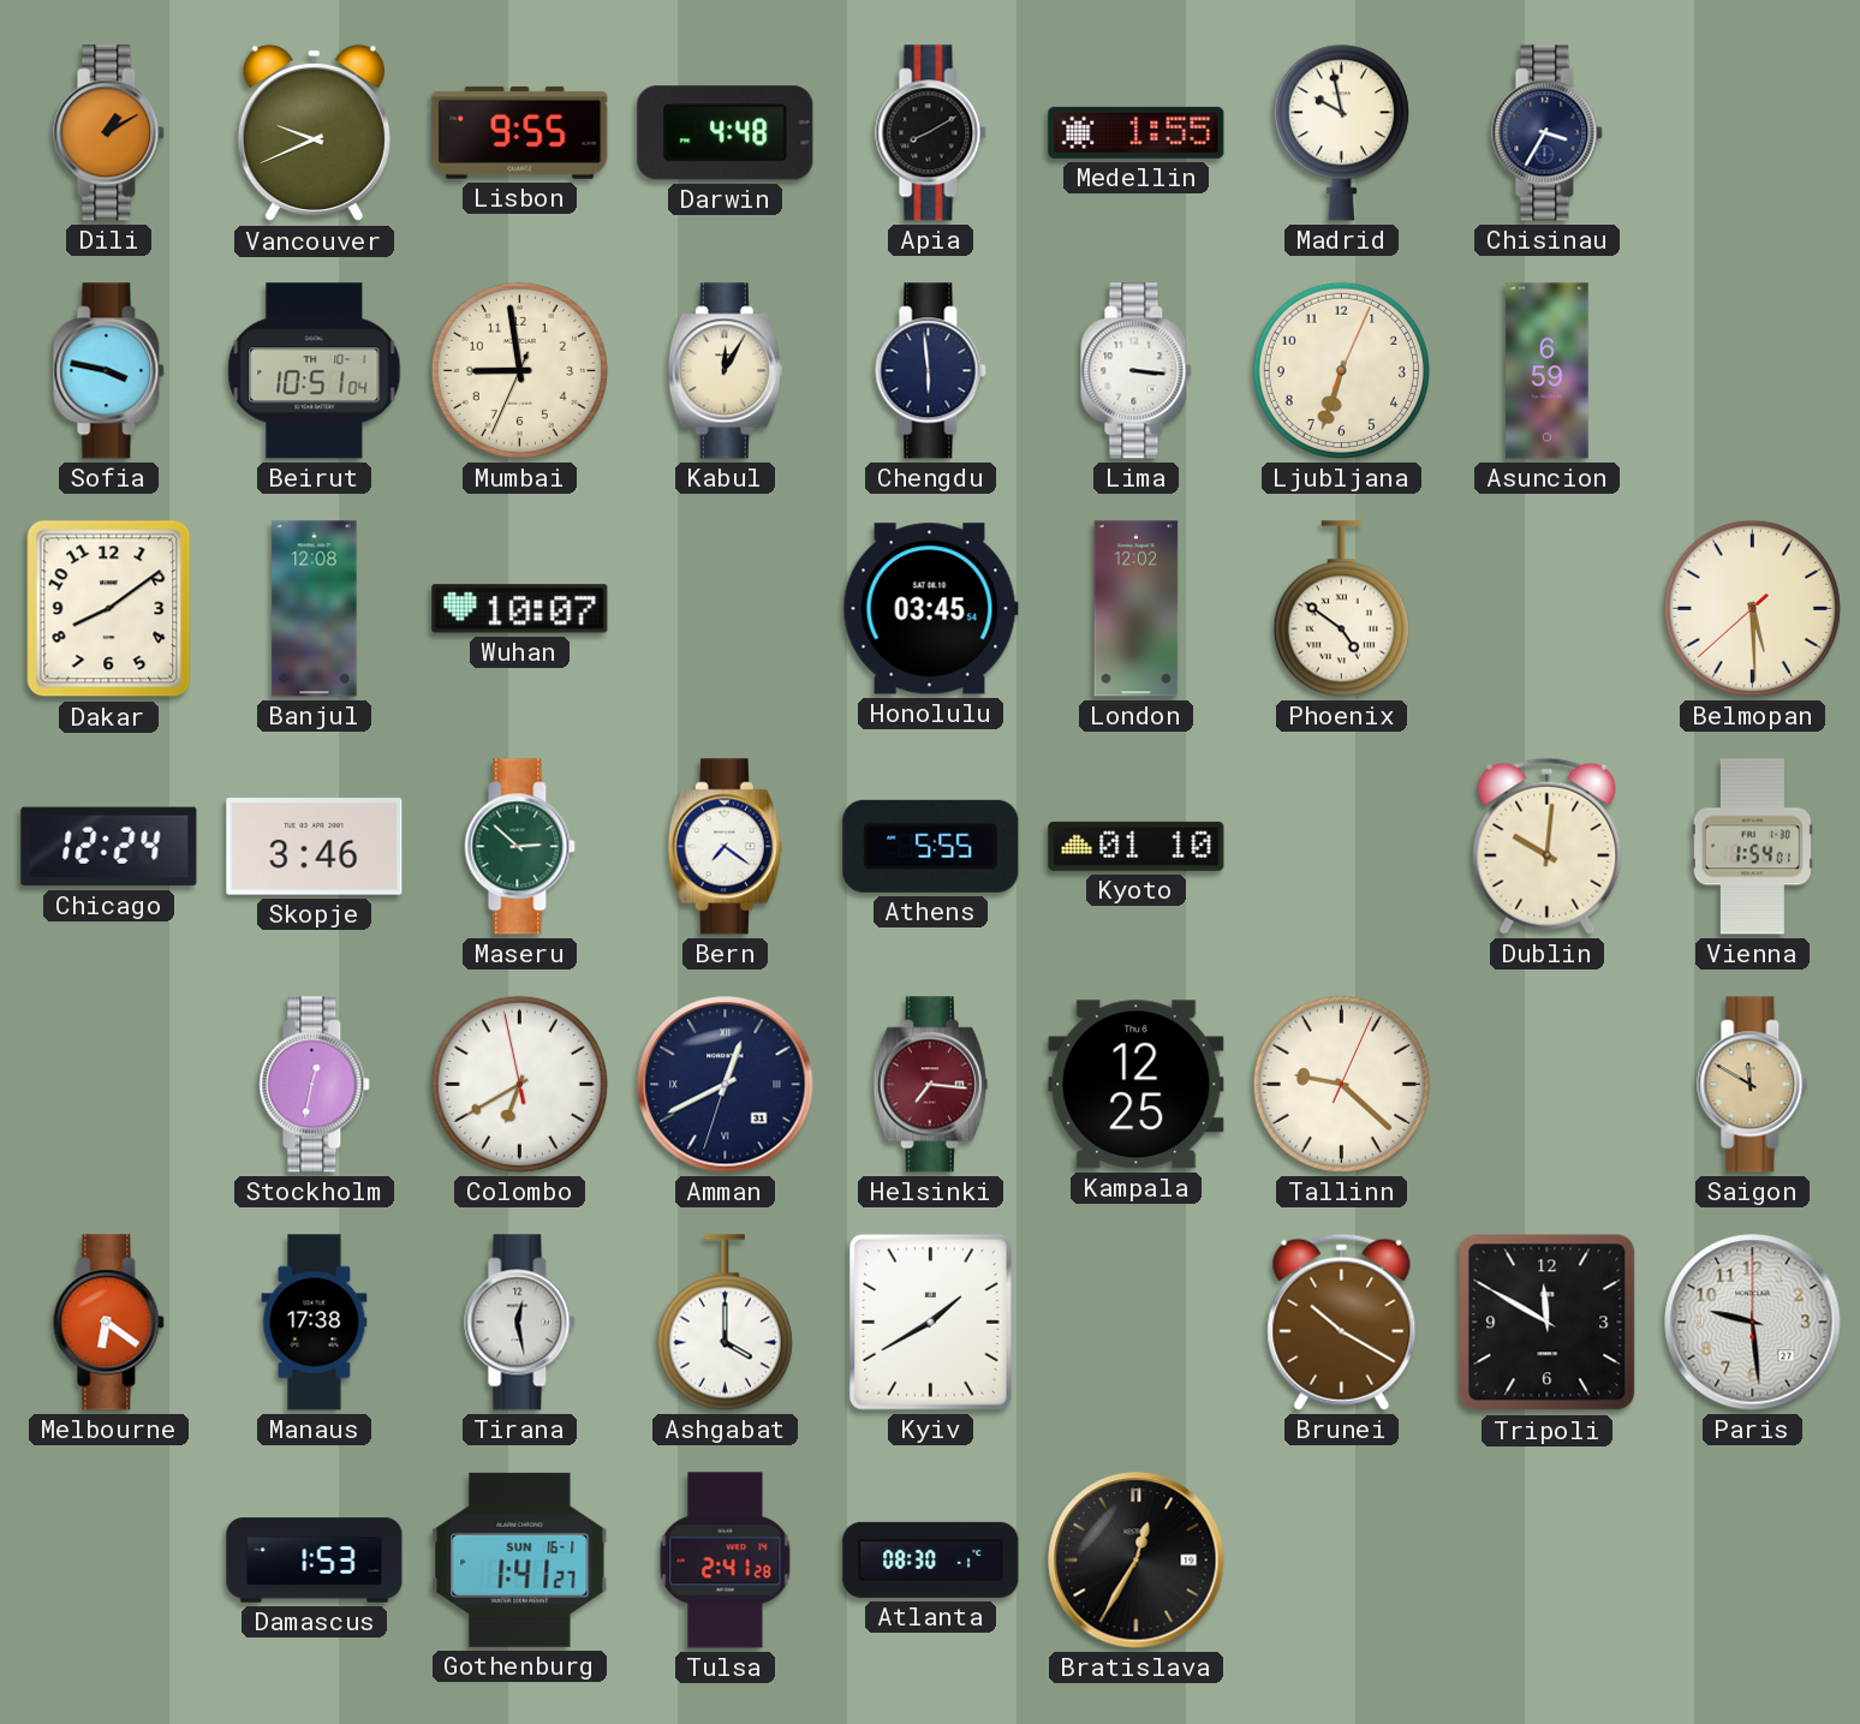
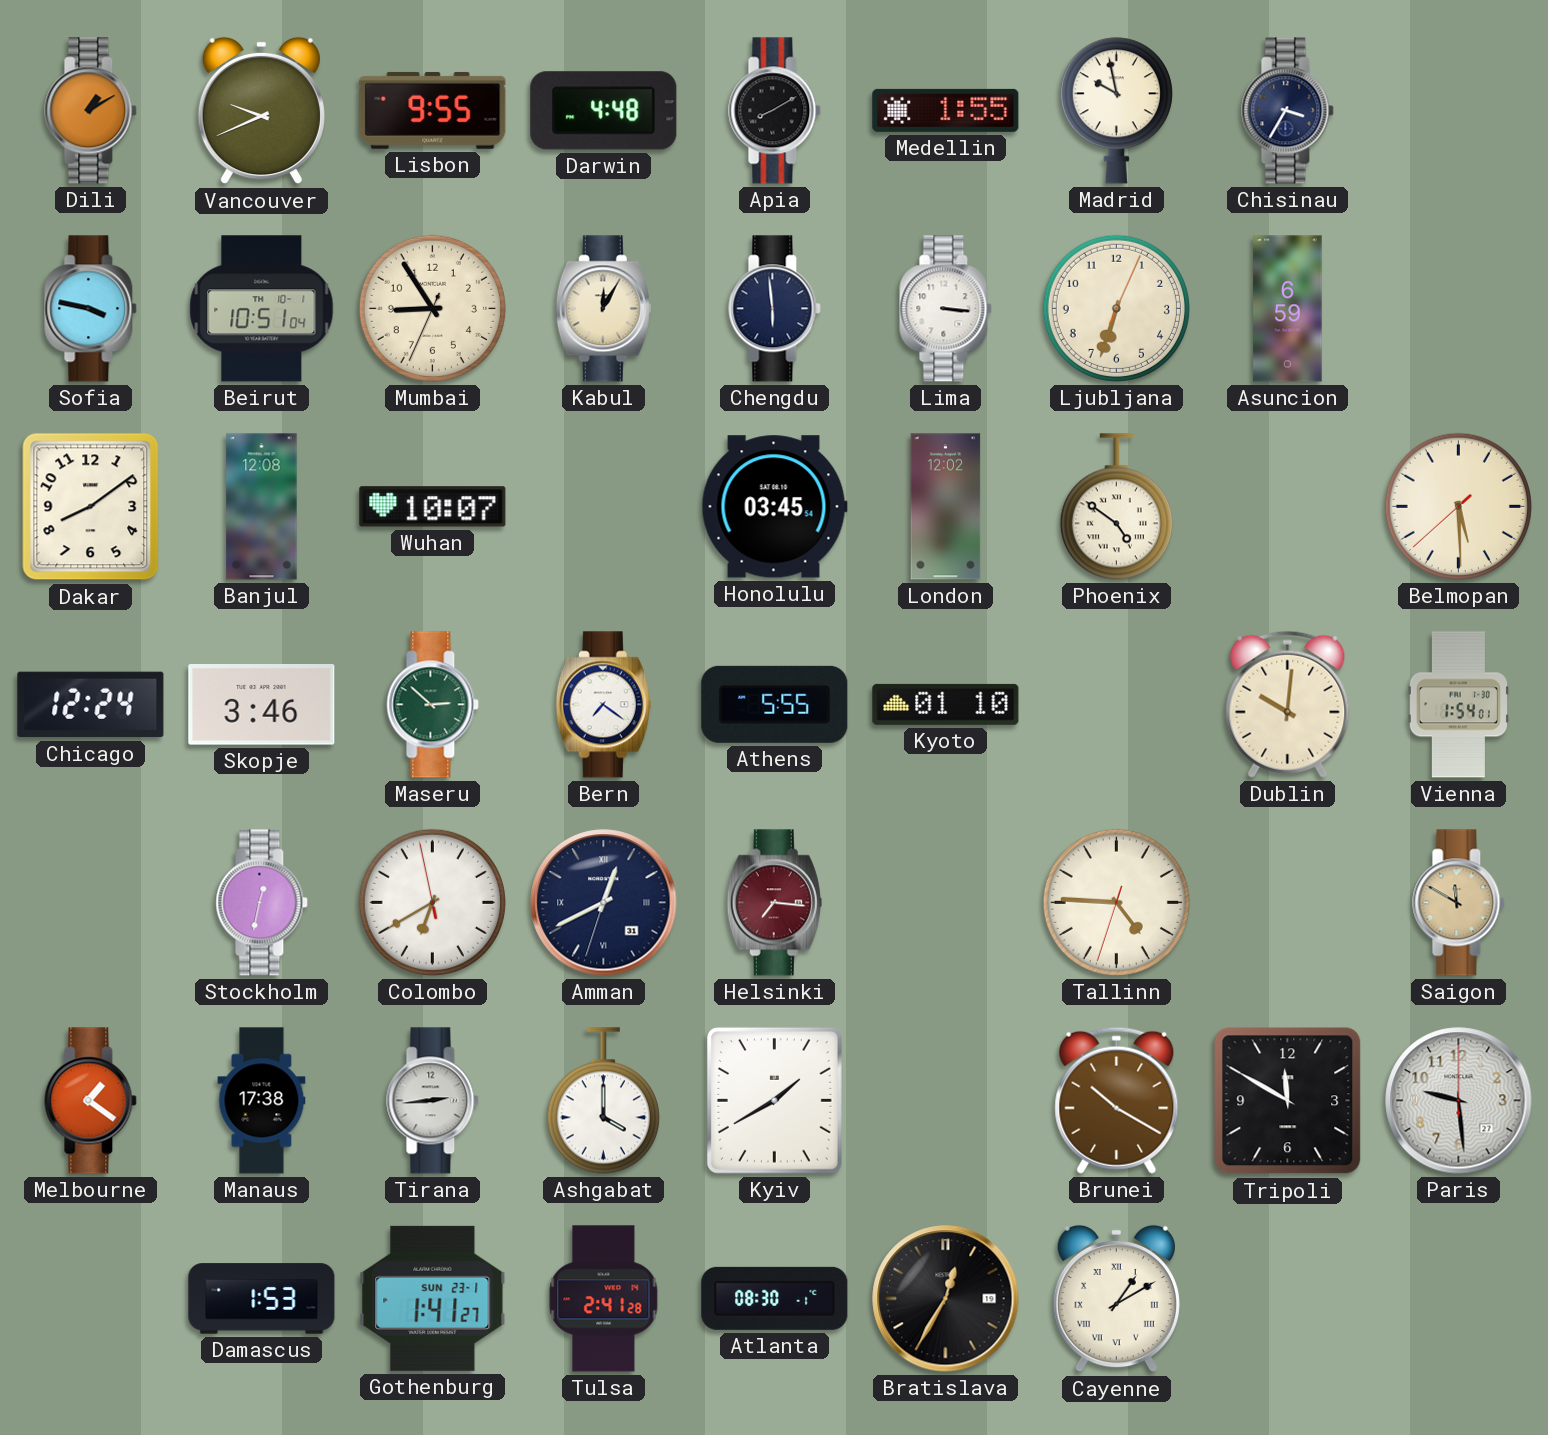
Mumbai: 8:58 -> 8:54 (432, 308)
Kampala: 12:25 -> none (1137, 1085)
Tallinn: 9:22 -> 4:45 (1116, 902)
Melbourne: 6:21 -> 1:21 (91, 1101)
Tirana: 12:28 -> 2:44 (433, 1101)
Gothenburg date: SUN 16-1 -> SUN 23-1 (433, 1298)
Cayenne: none -> 1:10 (1116, 1299)
